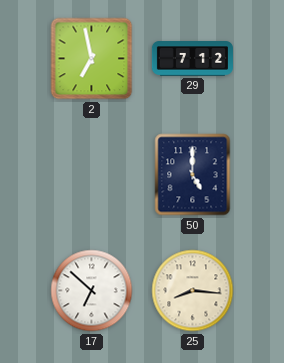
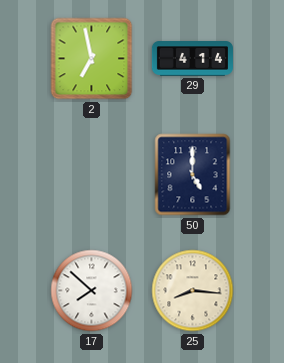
29: 7:12 -> 4:14 (192, 59)
17: 6:52 -> 7:52 (92, 291)
